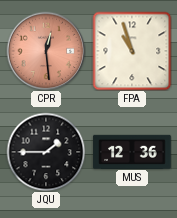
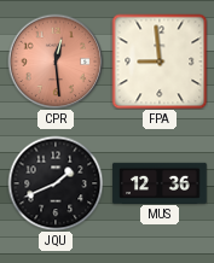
FPA: 10:57 -> 8:59 (160, 62)
JQU: 1:45 -> 1:41 (56, 183)
